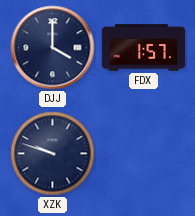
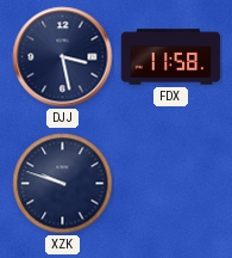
DJJ: 4:00 -> 3:28 (63, 57)
FDX: 1:57 -> 11:58 (171, 57)
